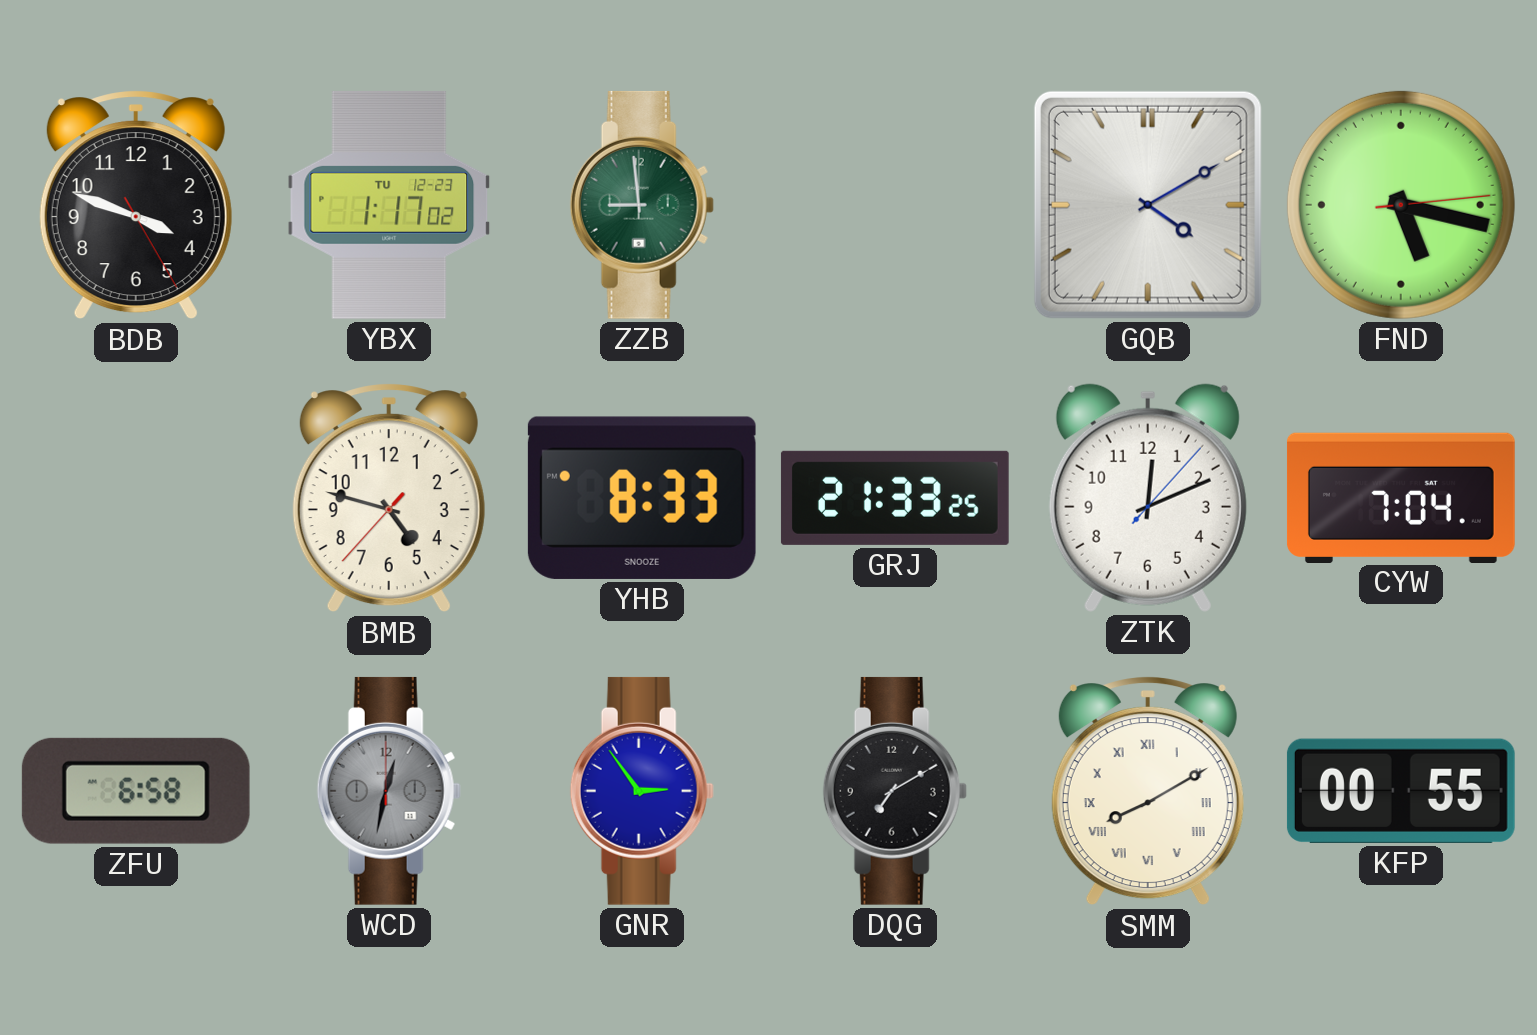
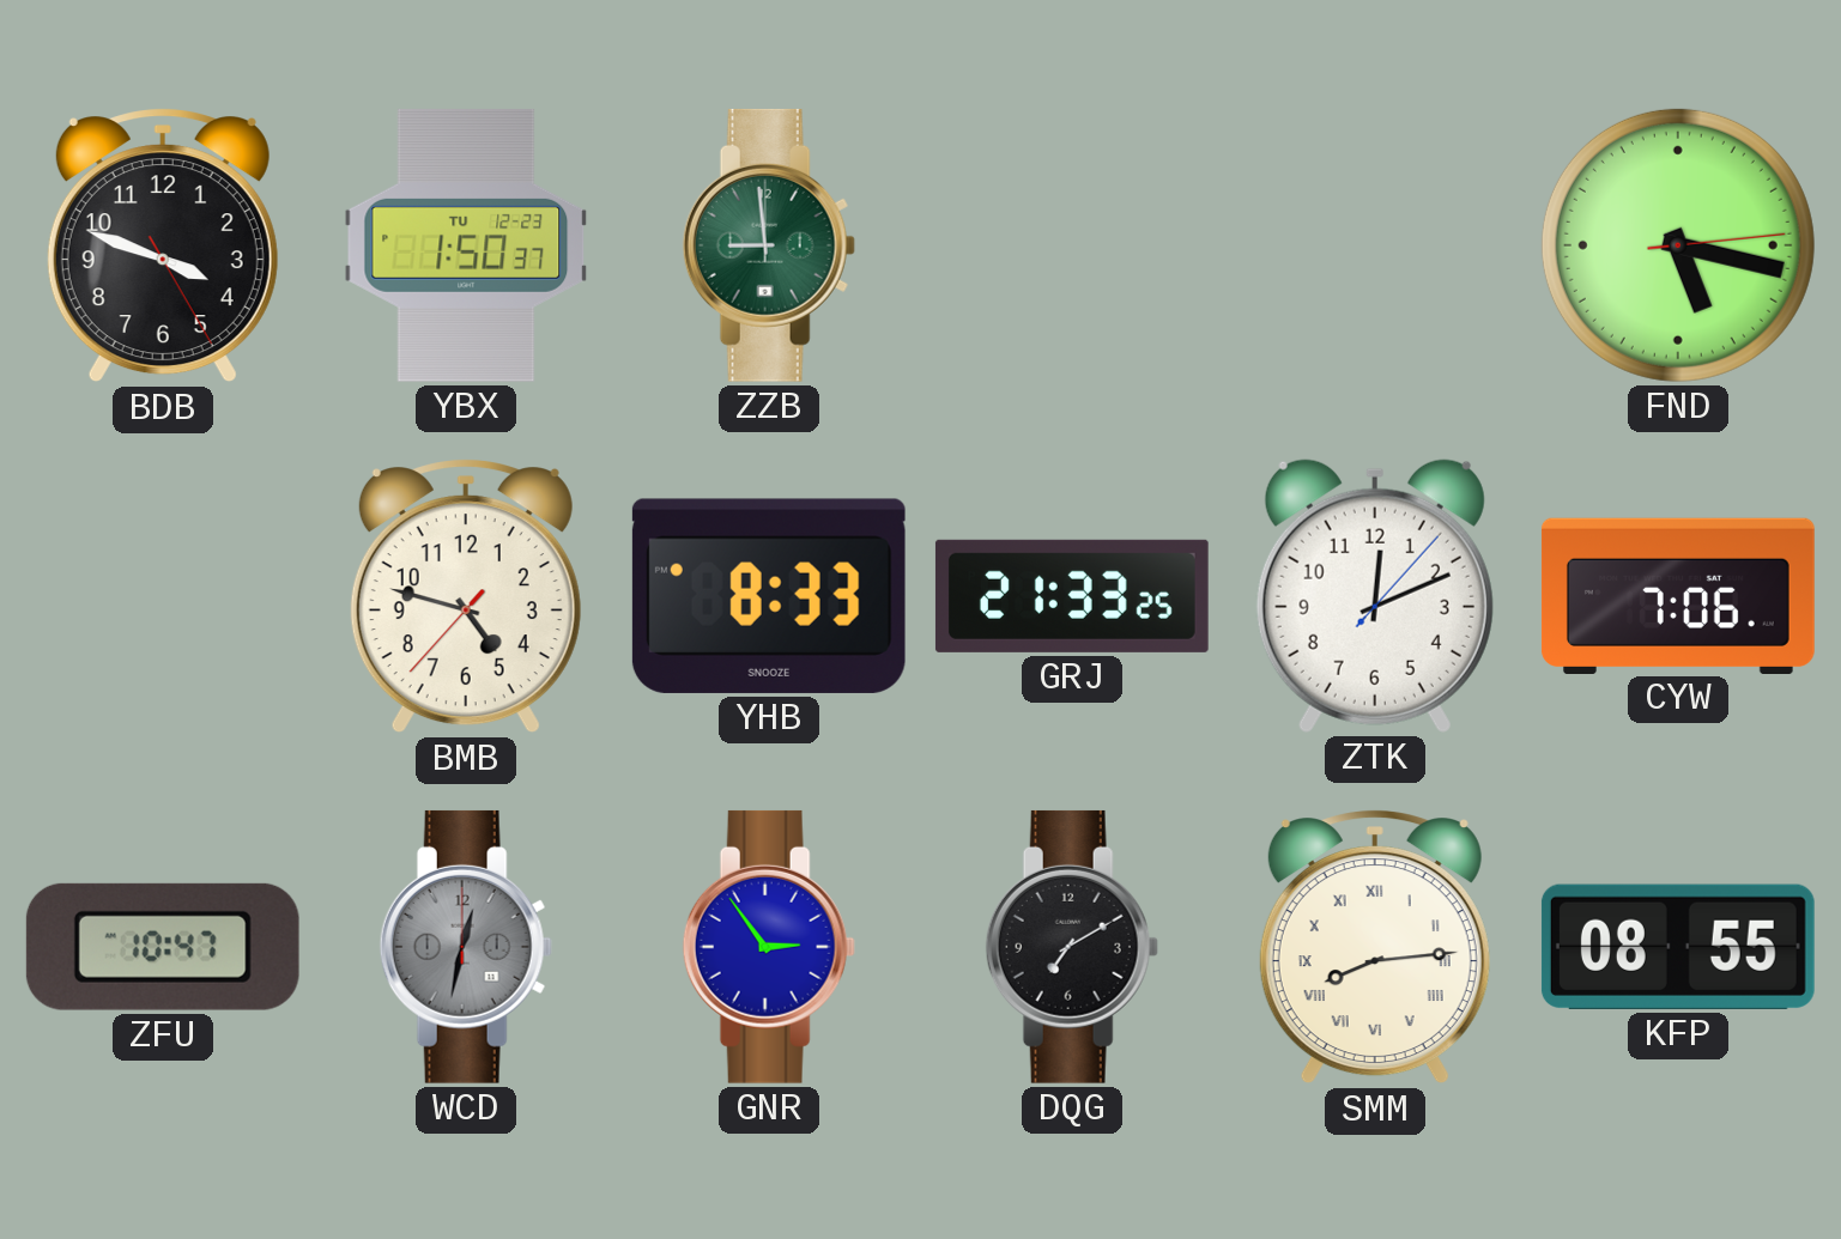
YBX: 1:17 -> 1:50 (466, 245)
GQB: 4:10 -> none (1148, 205)
CYW: 7:04 -> 7:06 (1678, 595)
ZFU: 6:58 -> 10:47 (163, 947)
SMM: 8:10 -> 8:14 (1375, 947)
KFP: 00:55 -> 08:55 (1678, 947)
